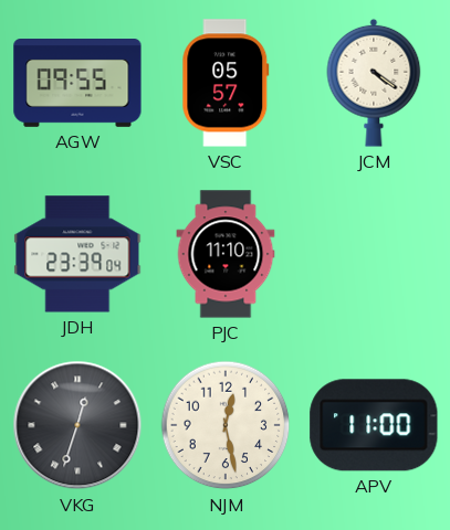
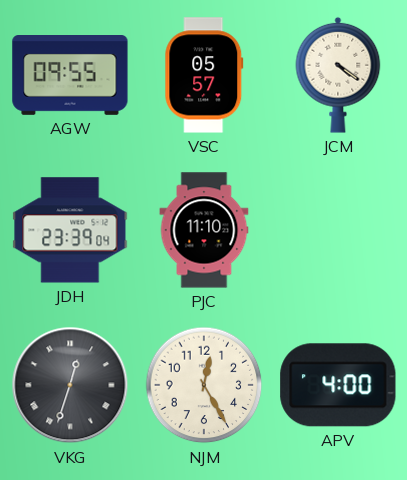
NJM: 12:28 -> 12:25 (204, 385)
APV: 11:00 -> 4:00 (338, 385)
